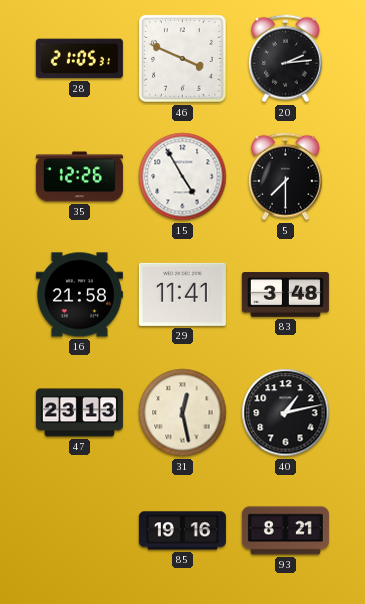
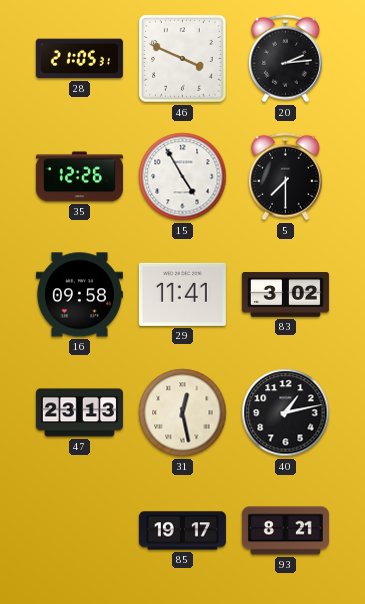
16: 21:58 -> 09:58 (79, 295)
83: 3:48 -> 3:02 (285, 295)
85: 19:16 -> 19:17 (182, 531)
